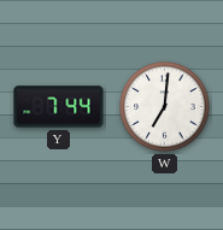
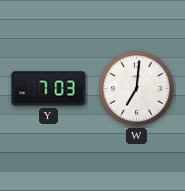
Y: 7:44 -> 7:03 (49, 89)
